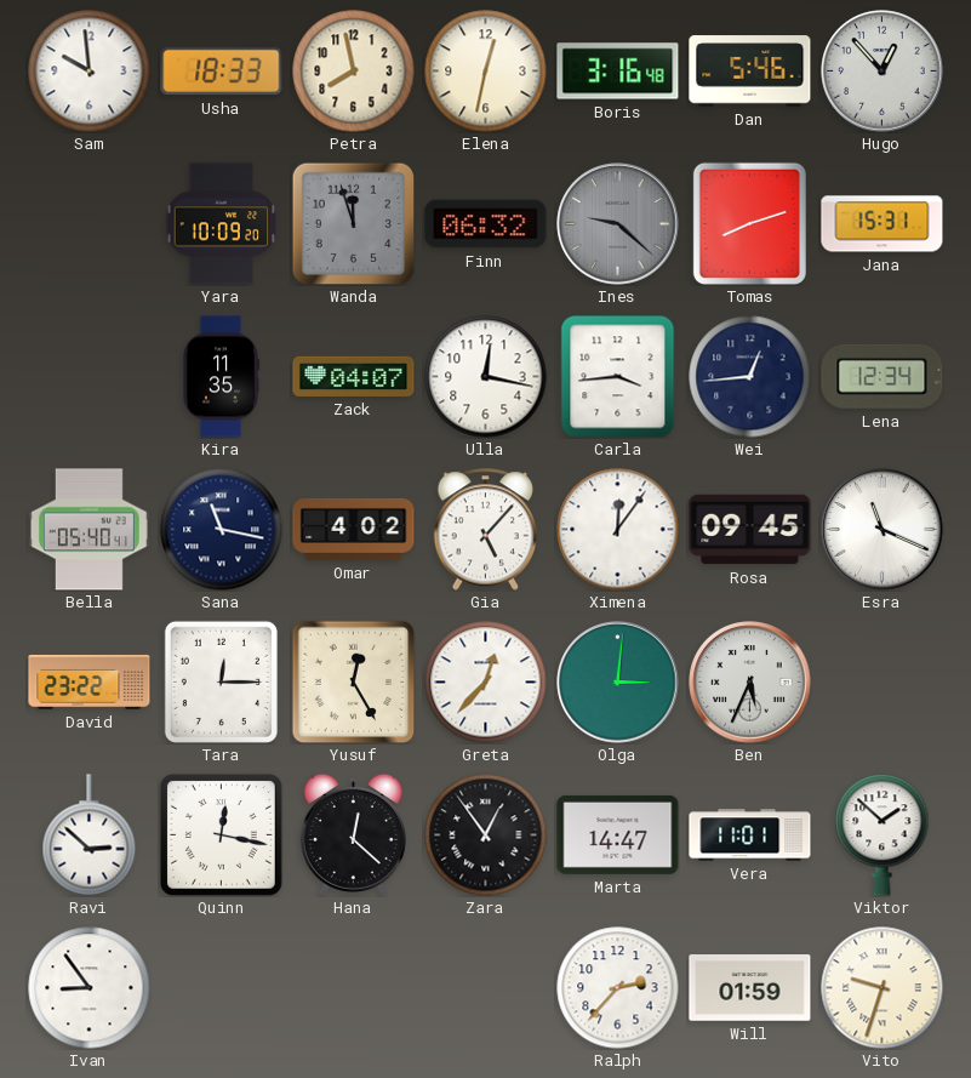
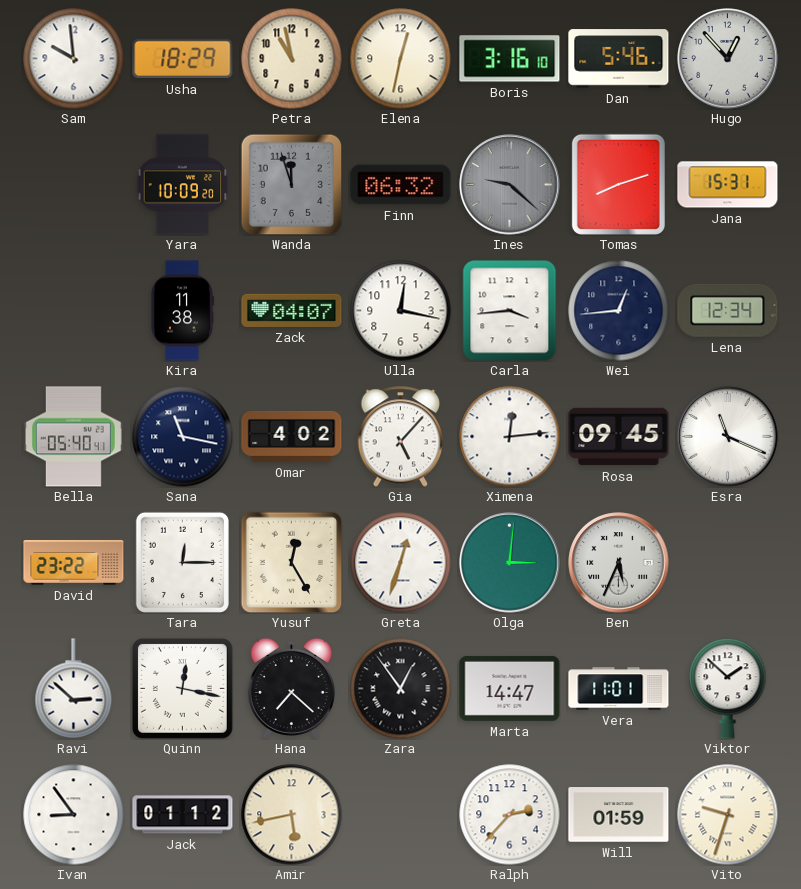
Usha: 18:33 -> 18:29 (183, 59)
Petra: 7:58 -> 10:58 (292, 59)
Boris: 3:16:48 -> 3:16:10 (510, 59)
Kira: 11:35 -> 11:38 (182, 311)
Ximena: 12:06 -> 12:14 (510, 437)
Greta: 12:37 -> 12:33 (401, 563)
Hana: 12:22 -> 7:22 (291, 688)
Jack: none -> 01:12 (183, 815)
Amir: none -> 5:43 (292, 815)
